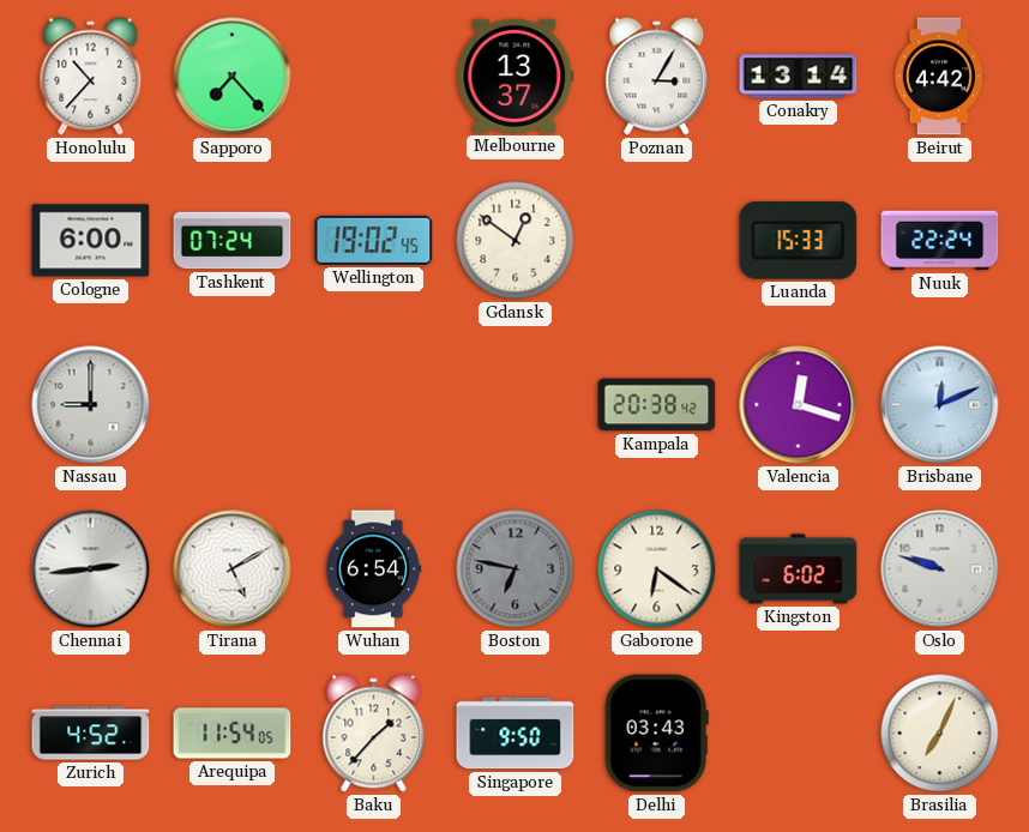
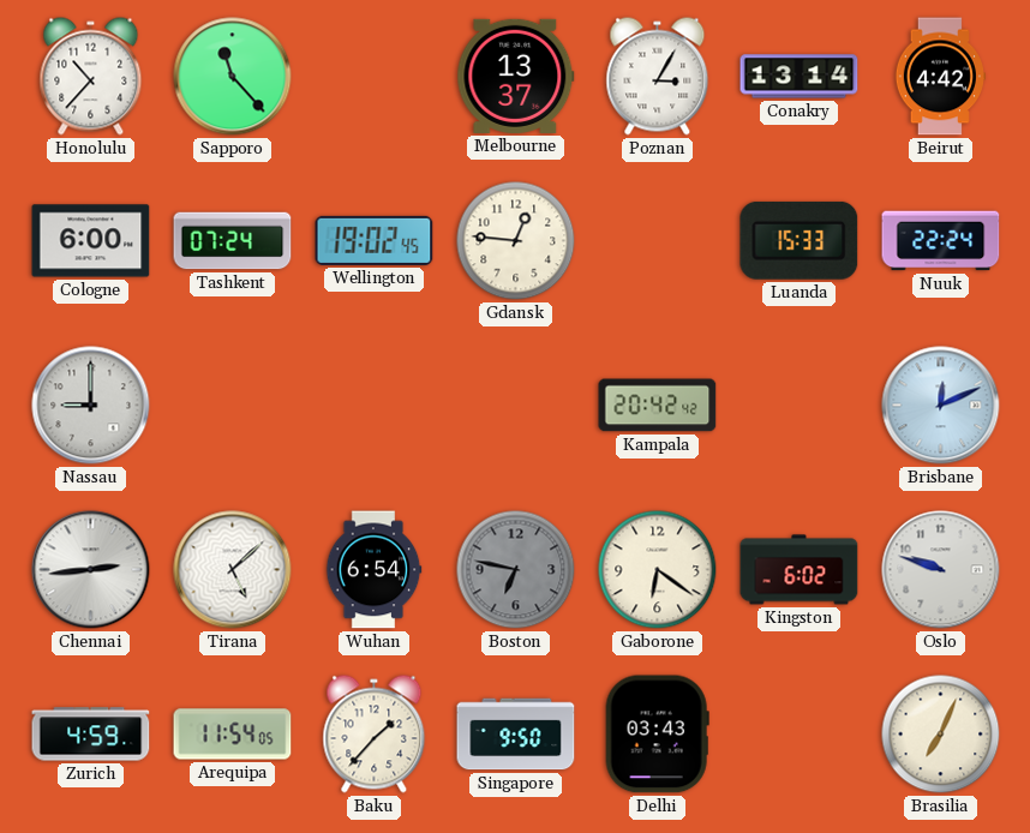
Sapporo: 7:23 -> 11:23 (233, 77)
Gdansk: 12:51 -> 12:46 (516, 241)
Kampala: 20:38 -> 20:42 (658, 406)
Valencia: 12:18 -> none (799, 405)
Tirana: 5:10 -> 5:08 (233, 570)
Zurich: 4:52 -> 4:59 (91, 735)
